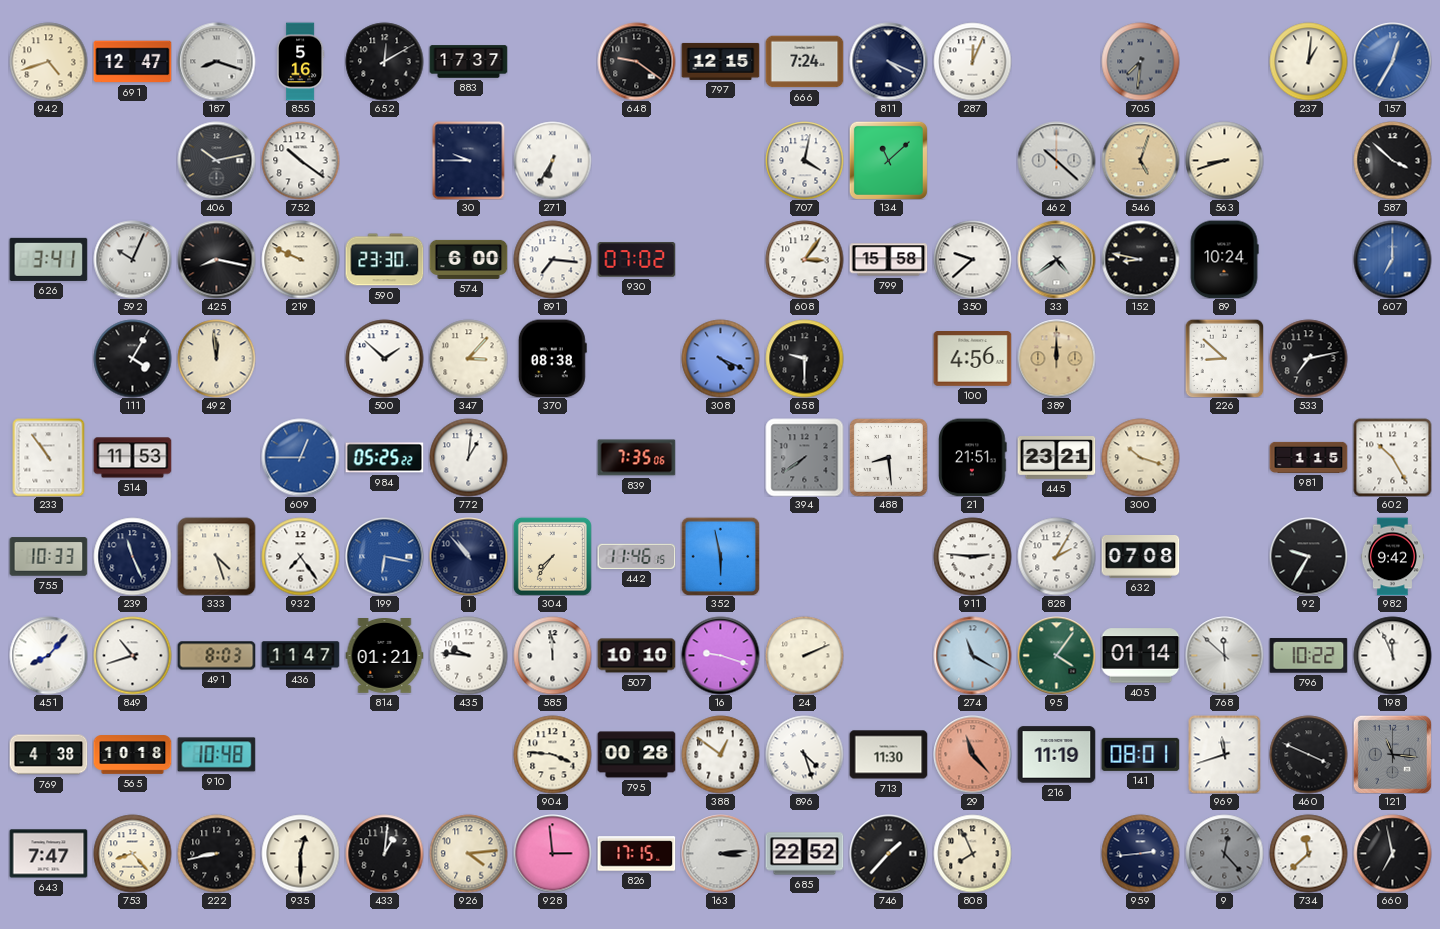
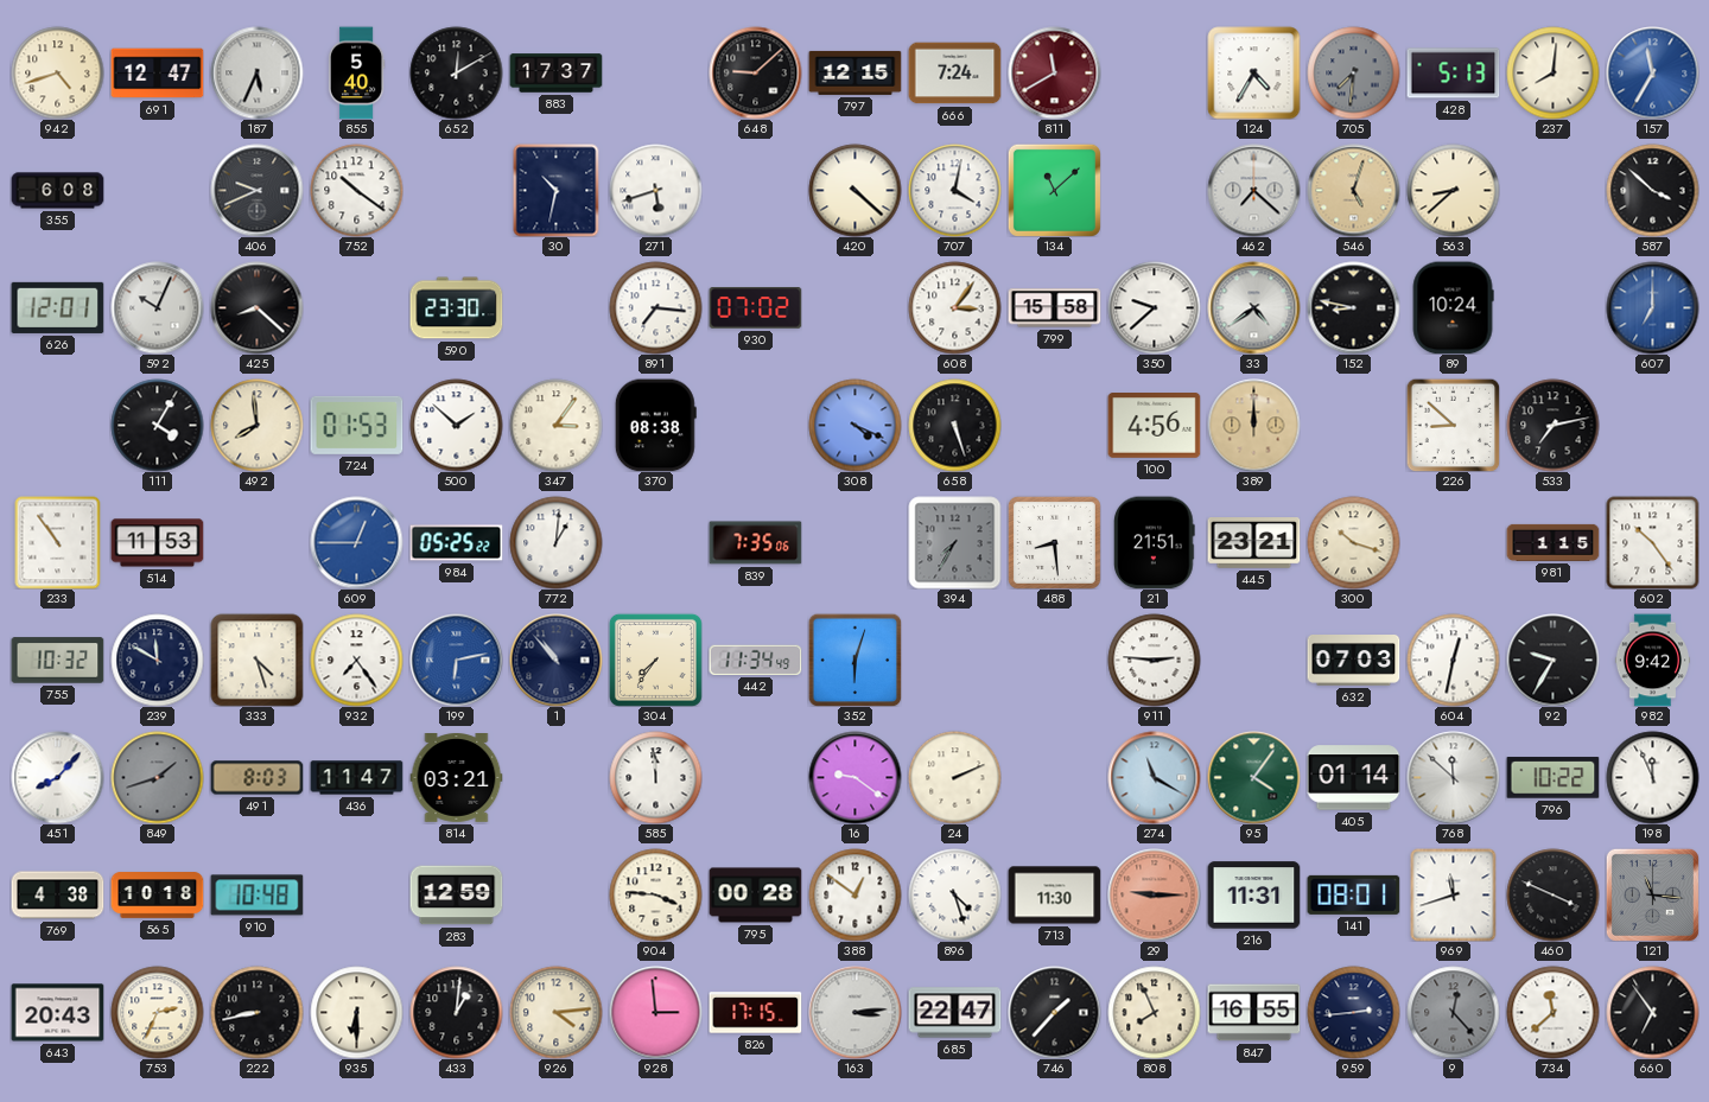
187: 8:18 -> 5:34 (256, 72)
855: 5:16 -> 5:40 (356, 72)
648: 9:21 -> 9:08 (755, 72)
811: 4:19 -> 11:40 (1054, 72)
811 dial: navy -> burgundy (1054, 72)
287: 12:04 -> none (972, 61)
124: none -> 4:35 (1253, 72)
428: none -> 5:13 (1453, 74)
237: 1:01 -> 8:01 (1552, 72)
157: 12:35 -> 11:35 (1652, 72)
355: none -> 6:08 (57, 191)
406: 10:13 -> 9:41 (256, 190)
30: 9:45 -> 10:32 (557, 190)
271: 6:35 -> 5:42 (655, 190)
420: none -> 4:22 (854, 190)
462: 10:22 -> 7:22 (1253, 190)
563: 8:42 -> 8:38 (1453, 190)
626: 3:41 -> 12:01 (57, 307)
425: 8:17 -> 8:22 (256, 307)
219: 9:49 -> none (300, 259)
574: 6:00 -> none (468, 259)
492: 11:59 -> 7:59 (256, 425)
724: none -> 01:53 (356, 425)
347: 3:07 -> 3:06 (555, 425)
658: 9:30 -> 5:27 (954, 425)
394: 7:39 -> 7:35 (954, 542)
602: 10:25 -> 10:24 (1652, 542)
755: 10:33 -> 10:32 (57, 661)
239: 11:26 -> 11:50 (157, 660)
199: 6:17 -> 6:13 (456, 660)
442: 11:46 -> 11:34 (755, 660)
352: 5:58 -> 6:03 (854, 660)
828: 2:05 -> none (1056, 556)
632: 07:08 -> 07:03 (1353, 661)
604: none -> 12:32 (1453, 660)
849: 10:42 -> 1:42 (157, 777)
849 dial: white -> grey (157, 777)
814: 01:21 -> 03:21 (456, 778)
435: 9:46 -> none (468, 655)
507: 10:10 -> none (636, 656)
16: 9:18 -> 9:21 (854, 777)
283: none -> 12:59 (456, 896)
29: 11:23 -> 9:15 (1154, 894)
216: 11:19 -> 11:31 (1253, 896)
643: 7:47 -> 20:43 (57, 1013)
753: 8:23 -> 2:34 (157, 1012)
935: 12:30 -> 6:30 (356, 1012)
685: 22:52 -> 22:47 (954, 1013)
847: none -> 16:55 (1253, 1013)
660: 6:58 -> 6:54 (1652, 1012)
